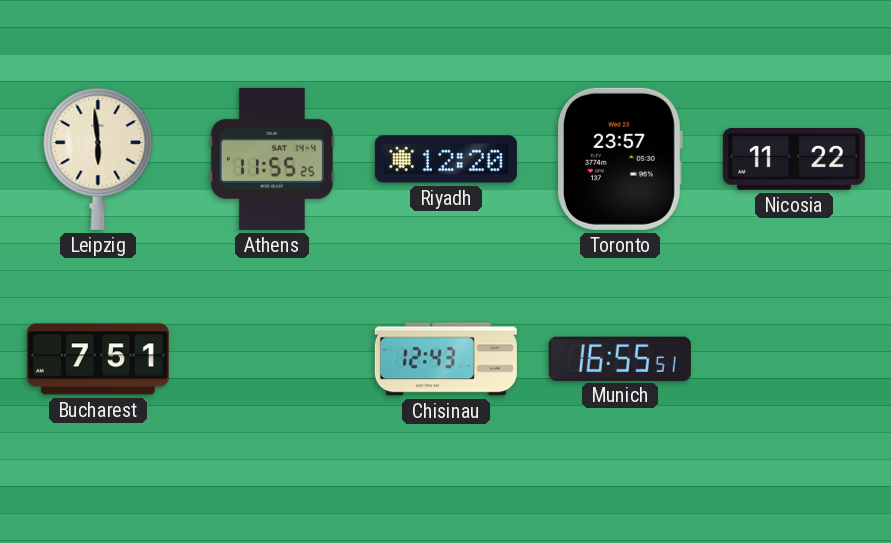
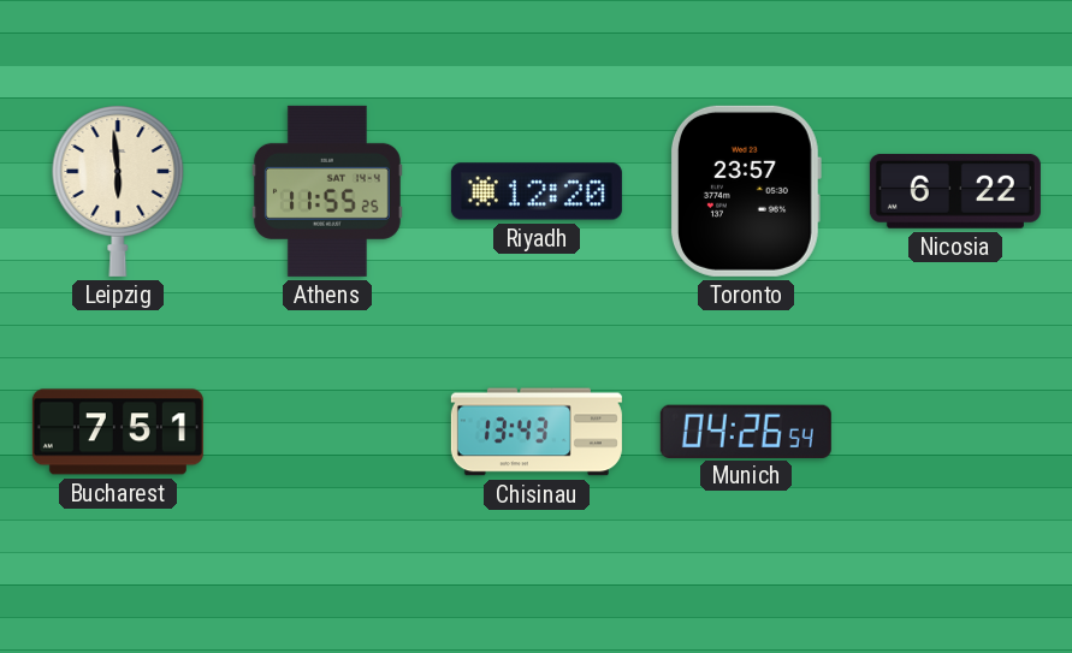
Nicosia: 11:22 -> 6:22 (955, 191)
Chisinau: 12:43 -> 13:43 (537, 432)
Munich: 16:55 -> 04:26 (746, 431)
